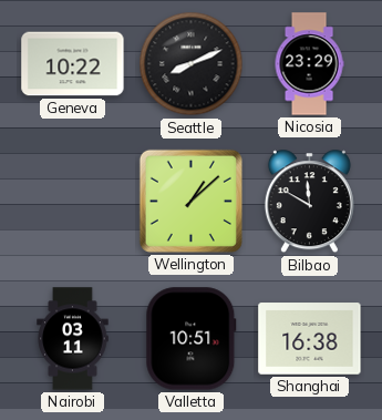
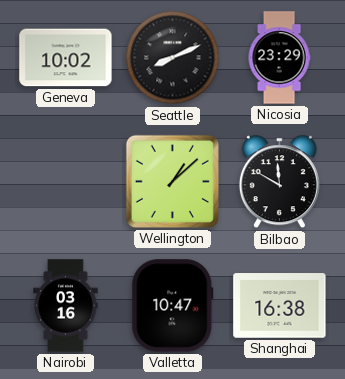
Geneva: 10:22 -> 10:02 (66, 58)
Nairobi: 03:11 -> 03:16 (66, 306)
Valletta: 10:51 -> 10:47 (173, 306)
